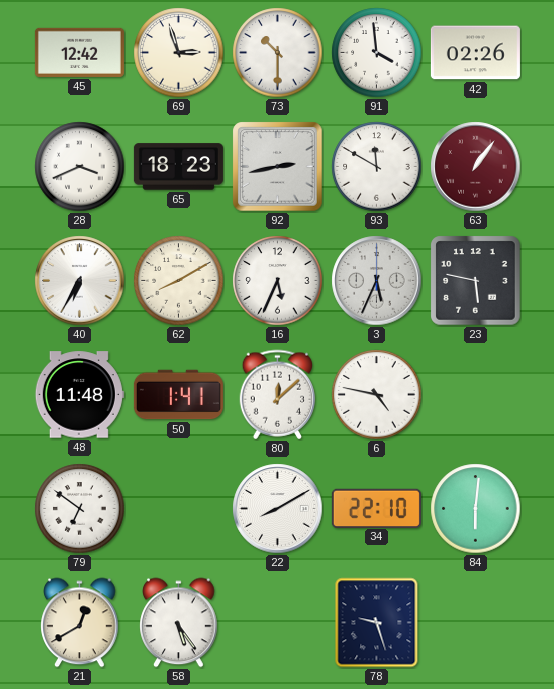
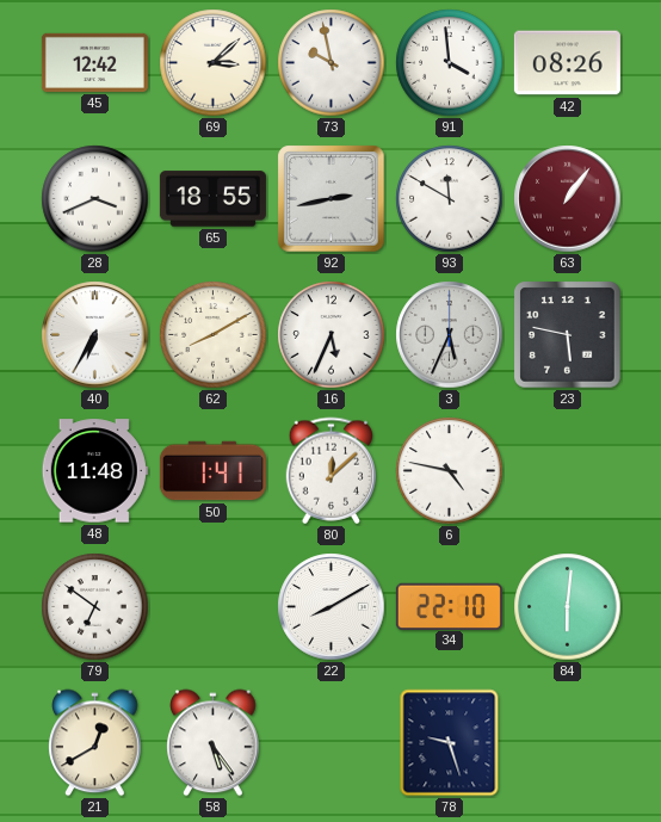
69: 2:57 -> 3:08 (214, 63)
73: 10:30 -> 9:58 (332, 63)
42: 02:26 -> 08:26 (567, 63)
65: 18:23 -> 18:55 (212, 199)
